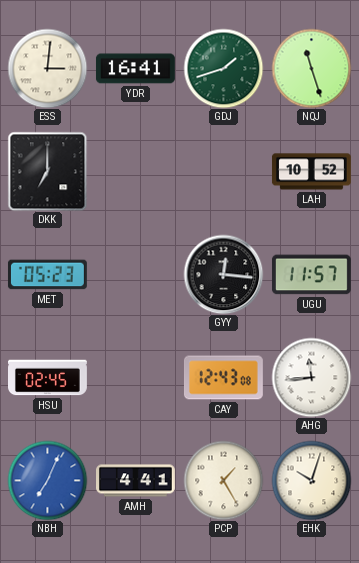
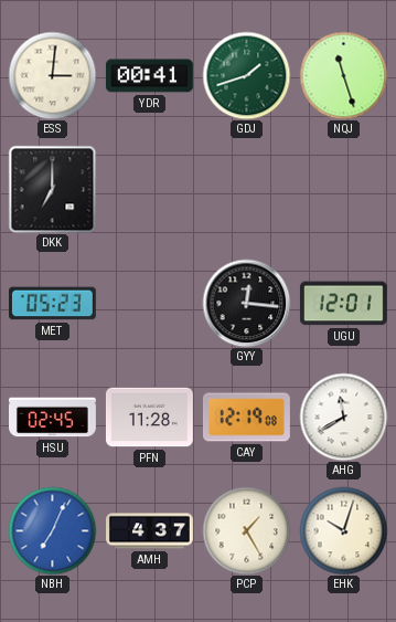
YDR: 16:41 -> 00:41 (149, 76)
LAH: 10:52 -> none (312, 172)
UGU: 11:57 -> 12:01 (343, 304)
PFN: none -> 11:28 (149, 418)
CAY: 12:43 -> 12:19 (246, 418)
AHG: 11:44 -> 11:40 (343, 417)
AMH: 4:41 -> 4:37 (150, 531)
